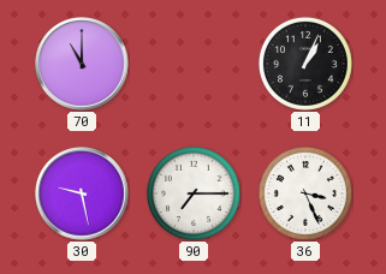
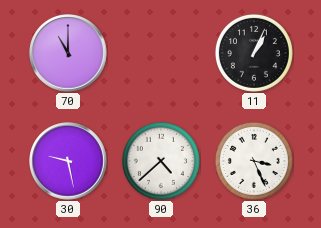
90: 7:15 -> 4:38 (161, 161)
